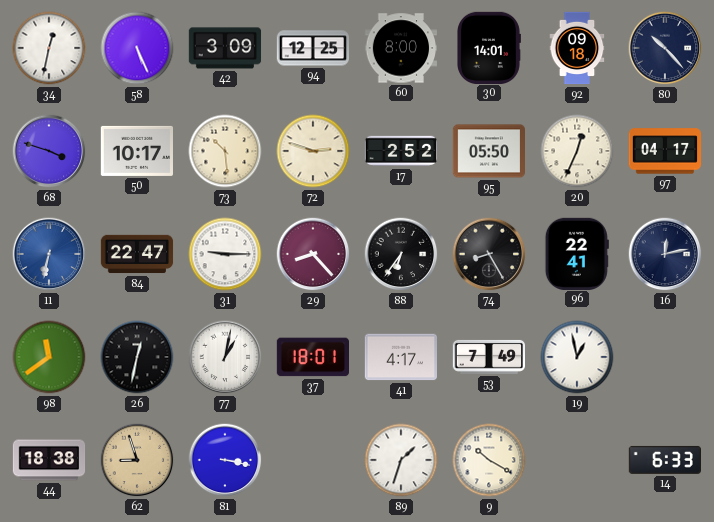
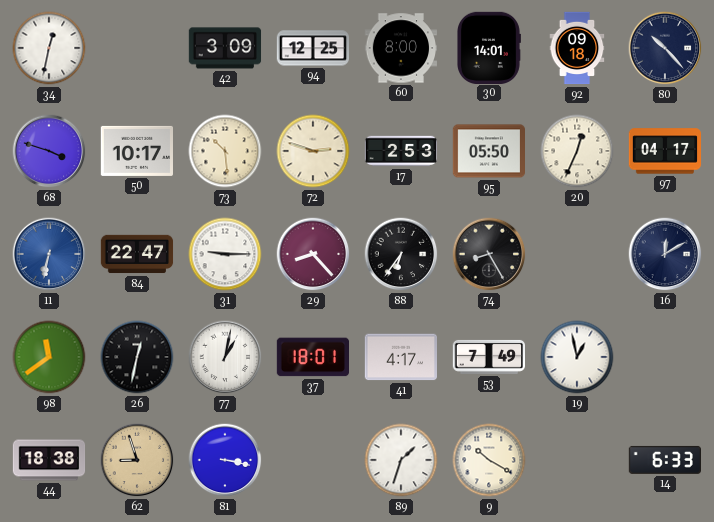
58: 5:26 -> none (137, 48)
17: 2:52 -> 2:53 (401, 151)
96: 22:41 -> none (577, 253)
16: 12:13 -> 12:10 (665, 254)
